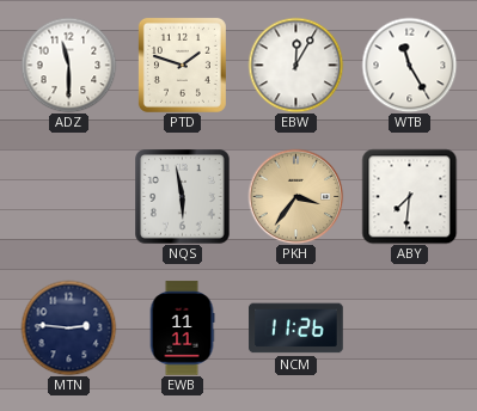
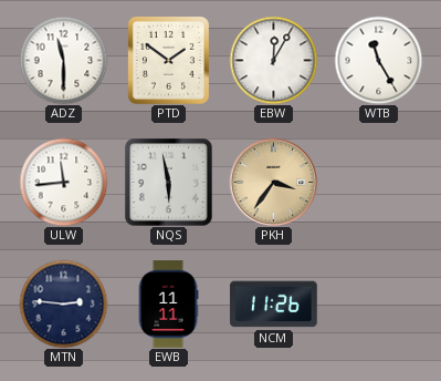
PTD: 1:48 -> 1:51 (168, 60)
ULW: none -> 11:44 (63, 182)
ABY: 7:31 -> none (409, 196)
